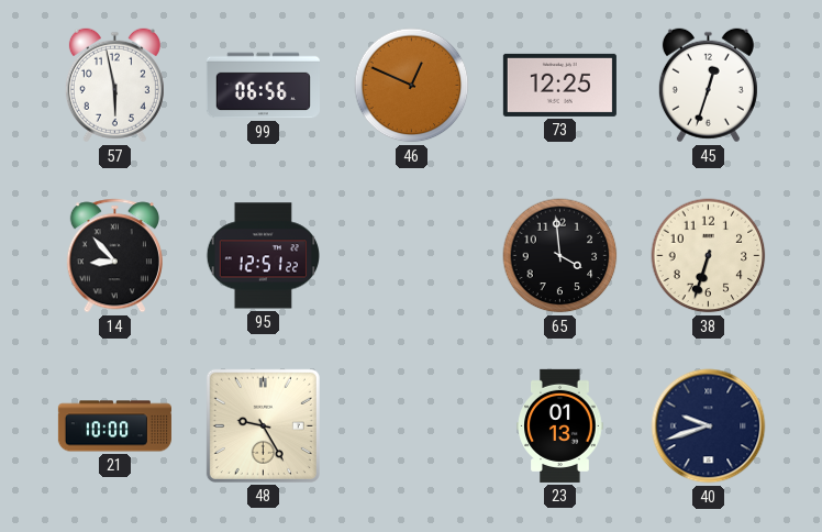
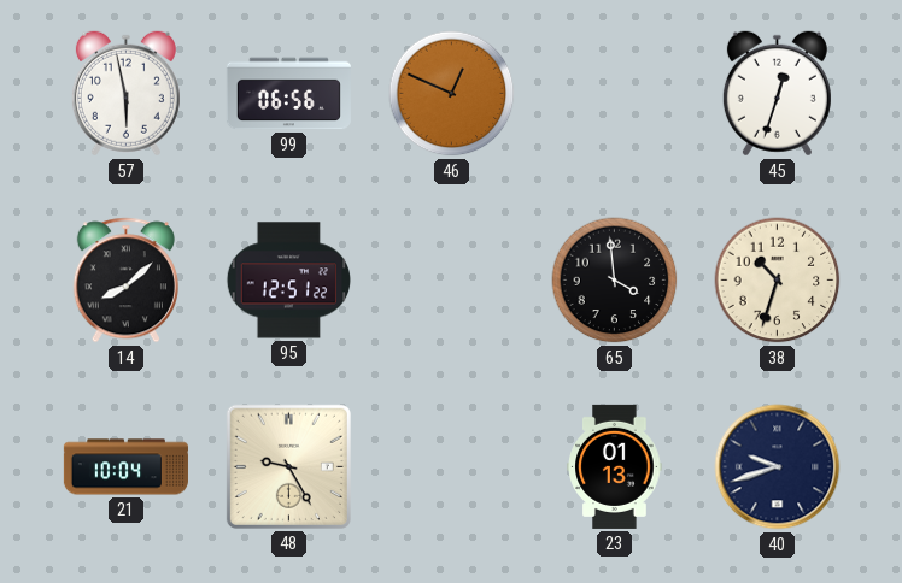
73: 12:25 -> none (559, 85)
14: 8:53 -> 8:08 (125, 281)
38: 6:33 -> 10:33 (778, 281)
21: 10:00 -> 10:04 (125, 467)
